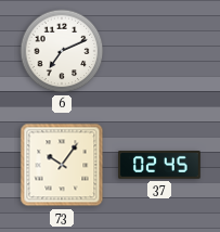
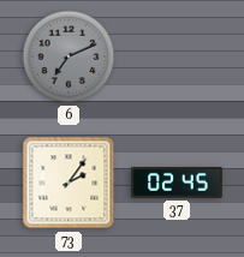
6 dial: white -> grey (69, 56)
73: 10:06 -> 2:06 (69, 183)
